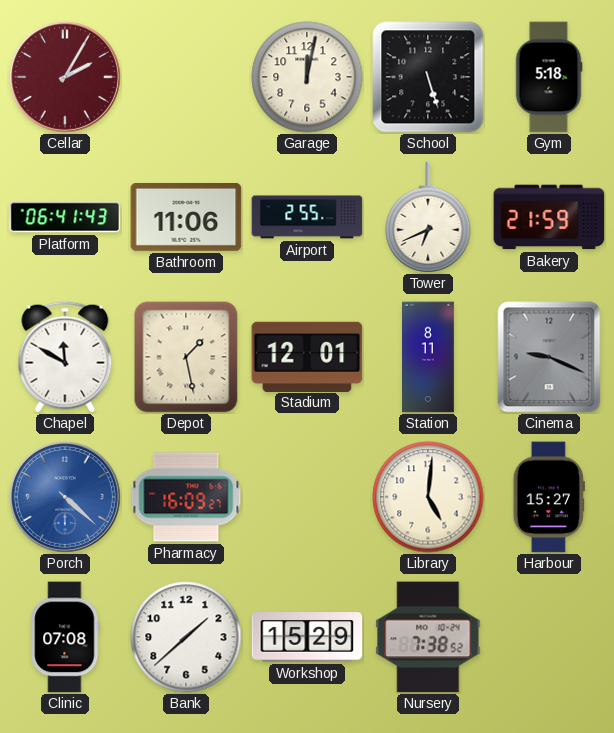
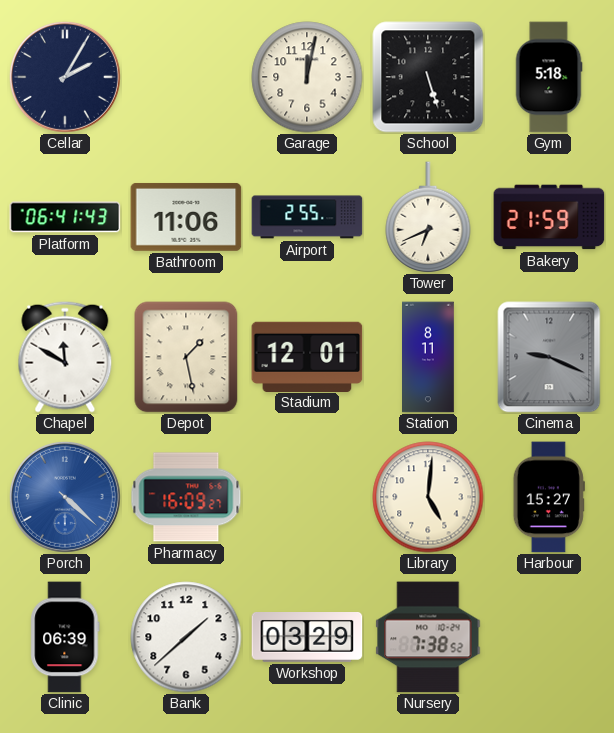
Cellar dial: burgundy -> navy (65, 77)
Clinic: 07:08 -> 06:39 (65, 637)
Workshop: 15:29 -> 03:29 (307, 638)
